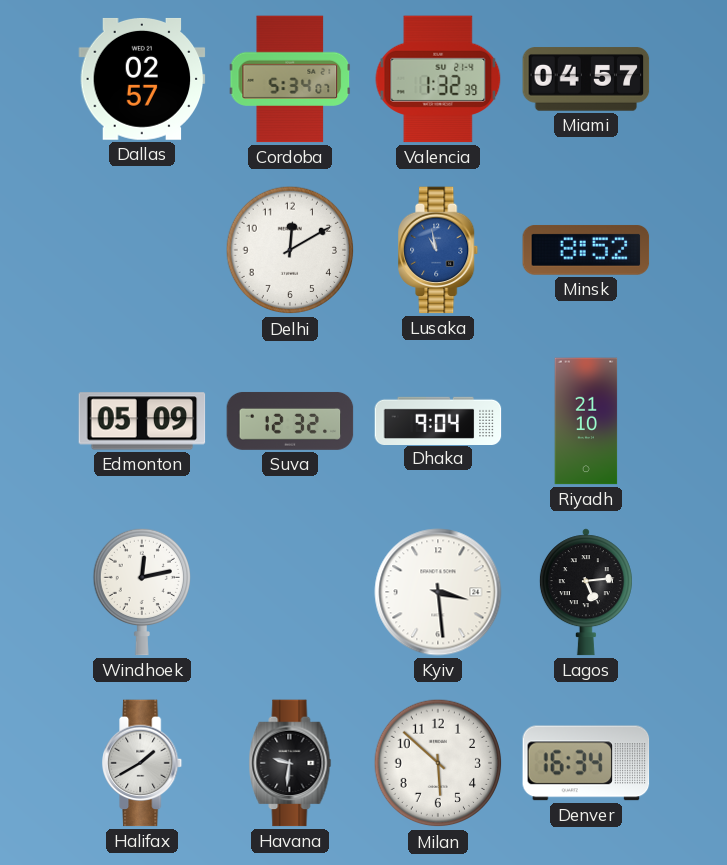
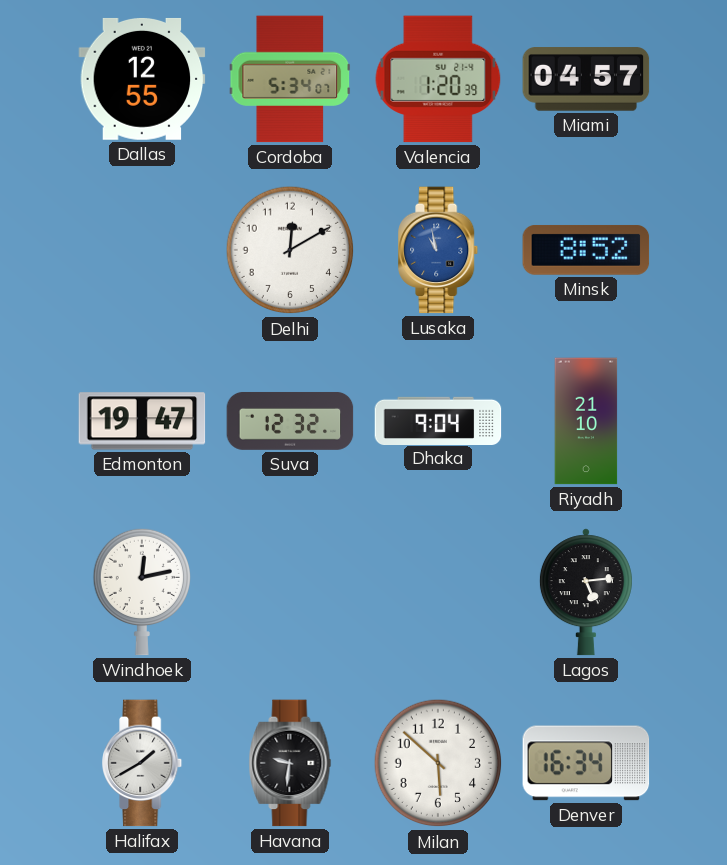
Dallas: 02:57 -> 12:55 (142, 79)
Valencia: 1:32 -> 1:20 (438, 79)
Edmonton: 05:09 -> 19:47 (142, 421)
Kyiv: 3:29 -> none (438, 592)
